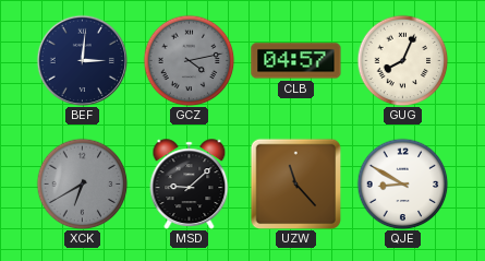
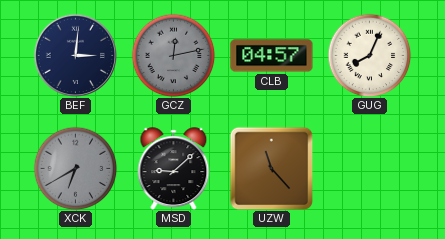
GCZ: 4:13 -> 12:13 (173, 55)
QJE: 8:50 -> none (402, 183)
